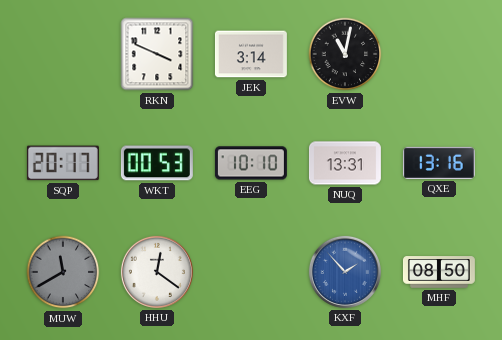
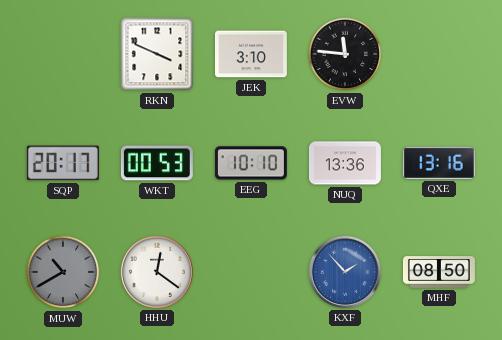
JEK: 3:14 -> 3:10 (251, 54)
EVW: 11:02 -> 11:46 (345, 54)
NUQ: 13:31 -> 13:36 (345, 163)
MUW: 11:40 -> 10:40 (63, 272)
